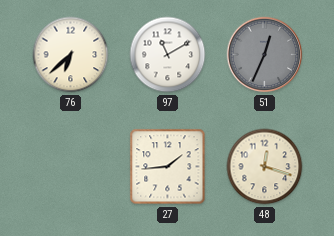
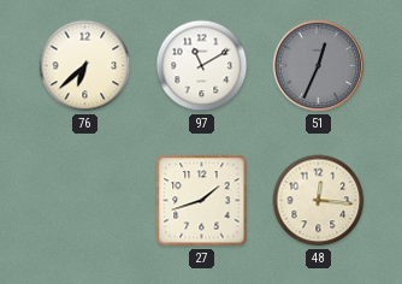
27: 1:44 -> 1:42 (202, 201)
48: 12:18 -> 12:16 (319, 201)
